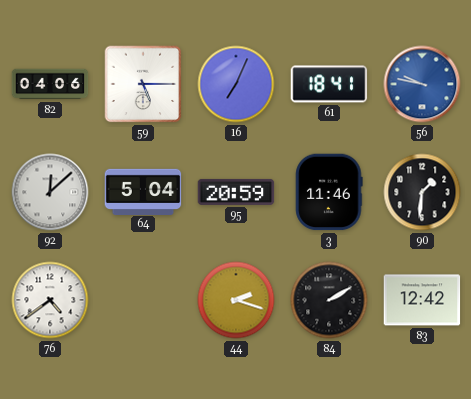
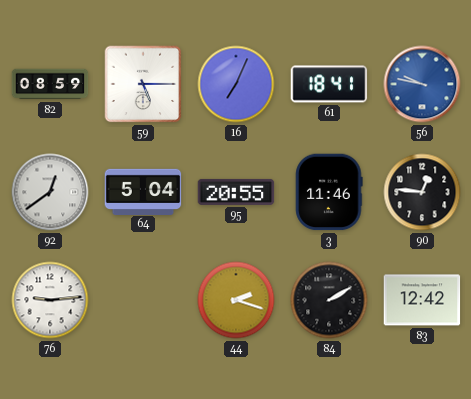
82: 04:06 -> 08:59 (50, 84)
92: 12:08 -> 12:39 (50, 192)
95: 20:59 -> 20:55 (236, 192)
90: 1:31 -> 12:46 (422, 192)
76: 4:39 -> 9:14 (50, 300)
